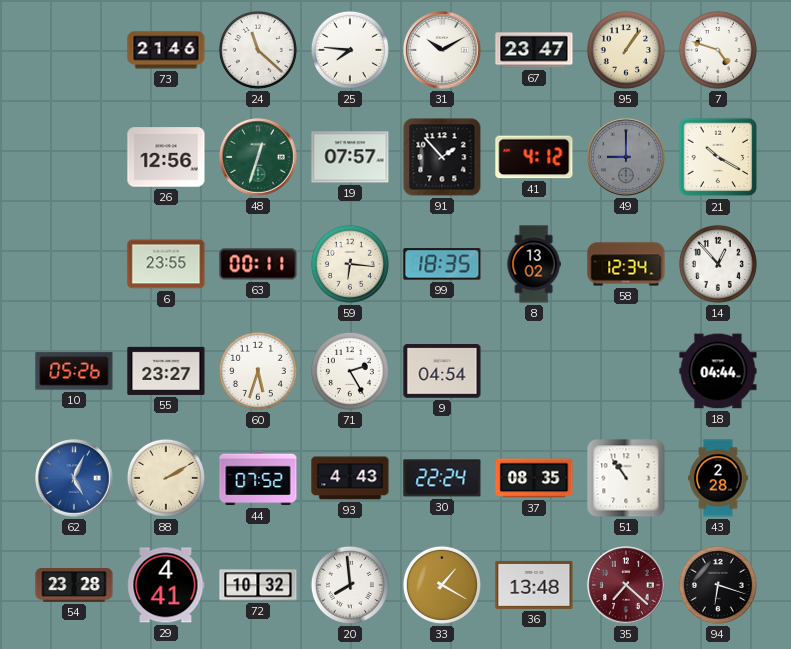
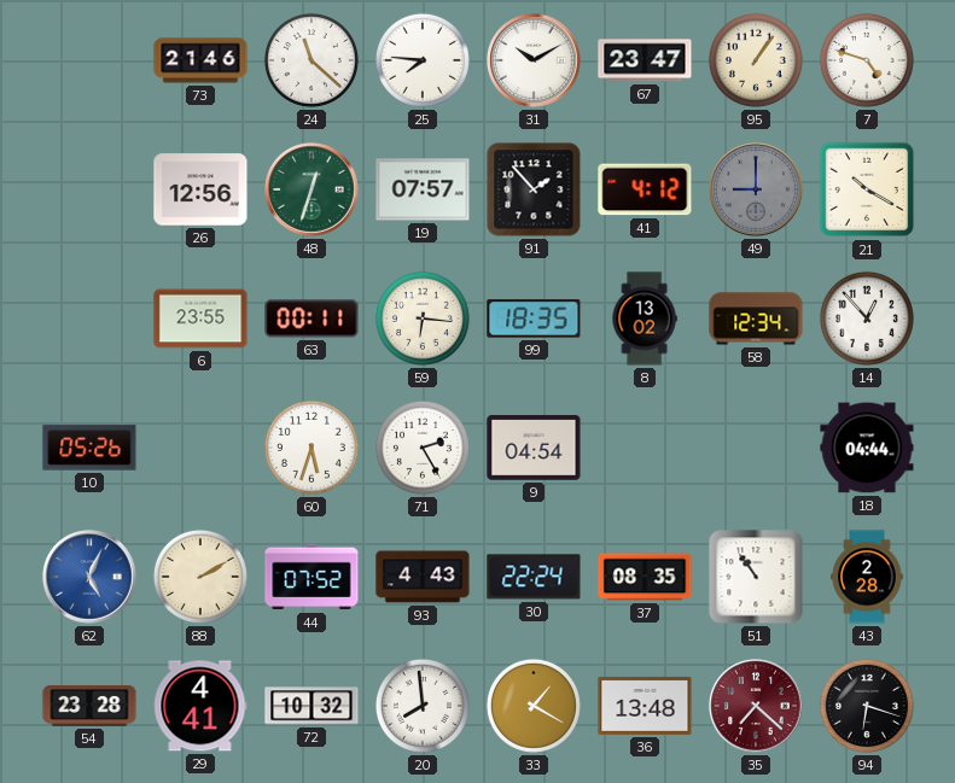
55: 23:27 -> none (166, 371)
